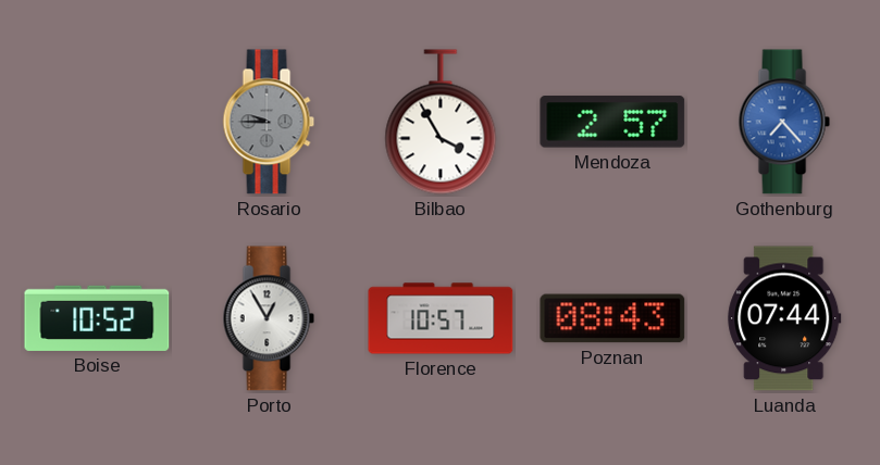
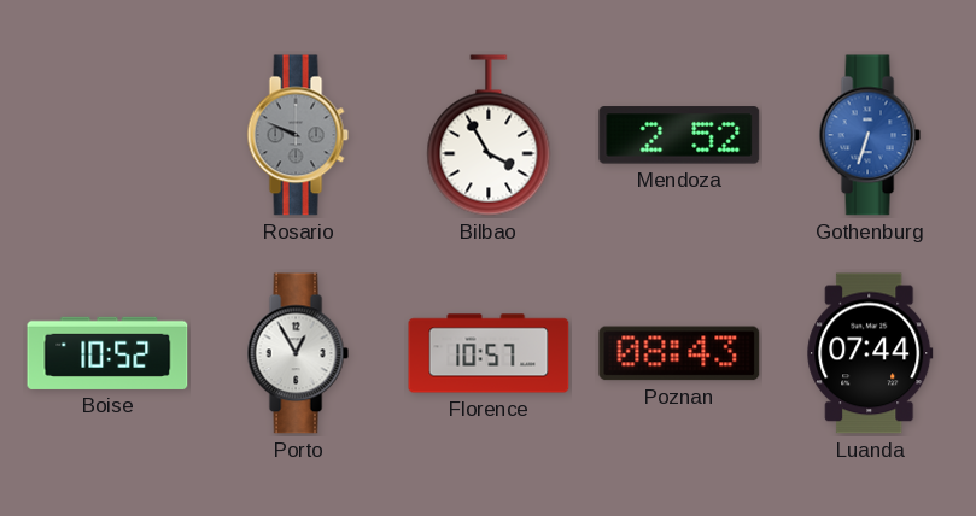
Rosario: 9:45 -> 9:49 (298, 135)
Mendoza: 2:57 -> 2:52 (679, 135)
Gothenburg: 7:23 -> 6:33 (870, 135)
